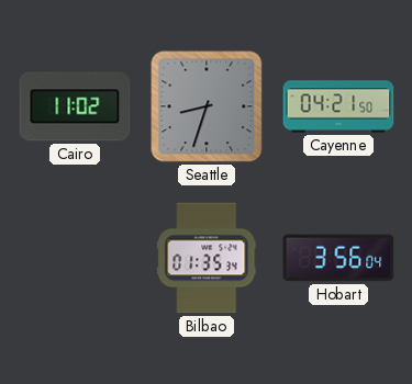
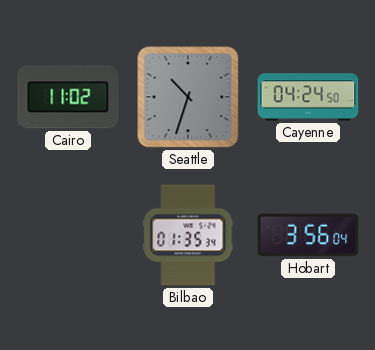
Seattle: 8:33 -> 10:33 (188, 97)
Cayenne: 04:21 -> 04:24 (308, 97)
